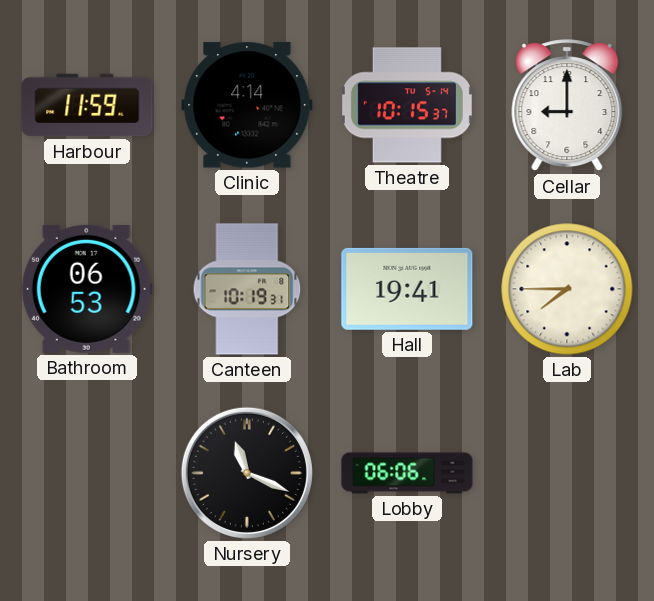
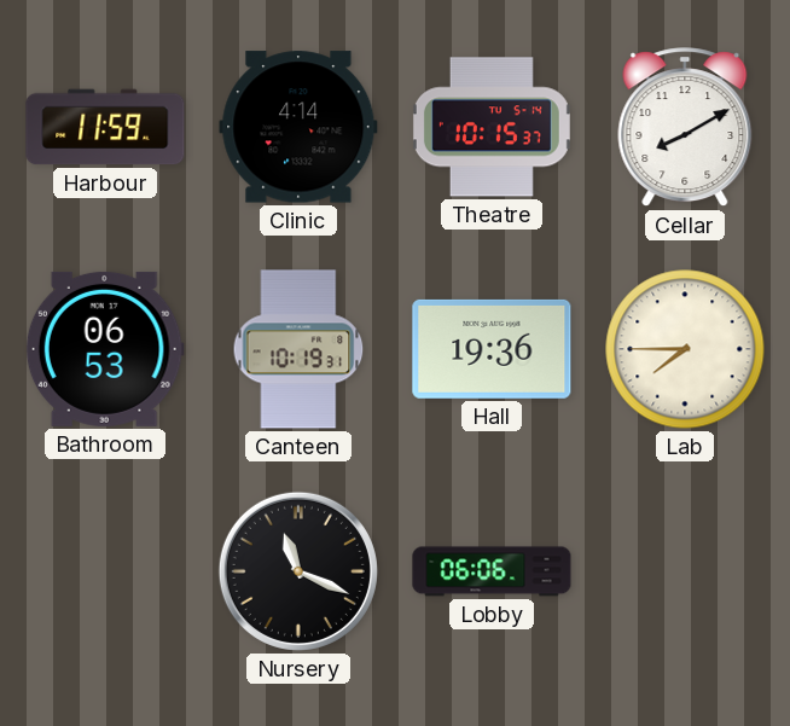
Cellar: 9:00 -> 8:10 (685, 128)
Hall: 19:41 -> 19:36 (492, 349)
